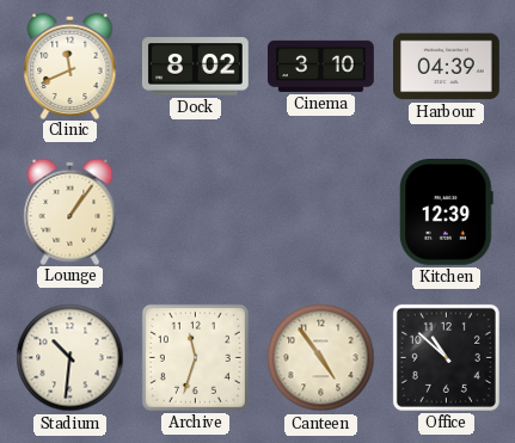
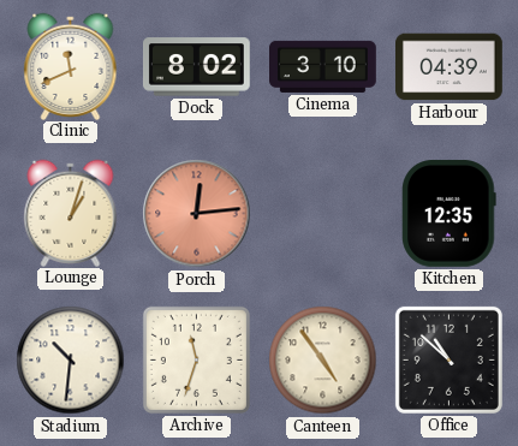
Lounge: 1:06 -> 1:03 (71, 213)
Porch: none -> 12:14 (197, 214)
Kitchen: 12:39 -> 12:35 (449, 214)
